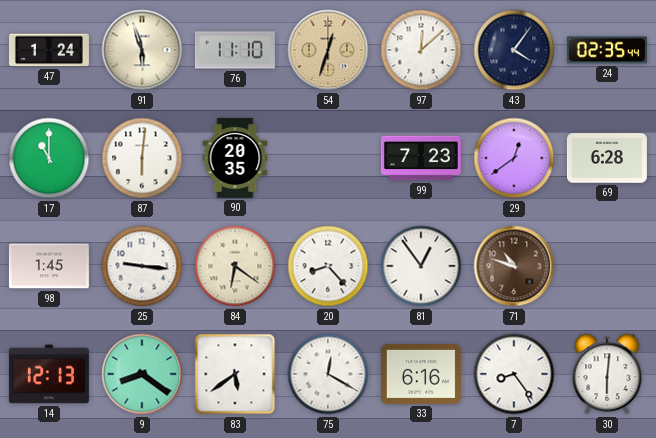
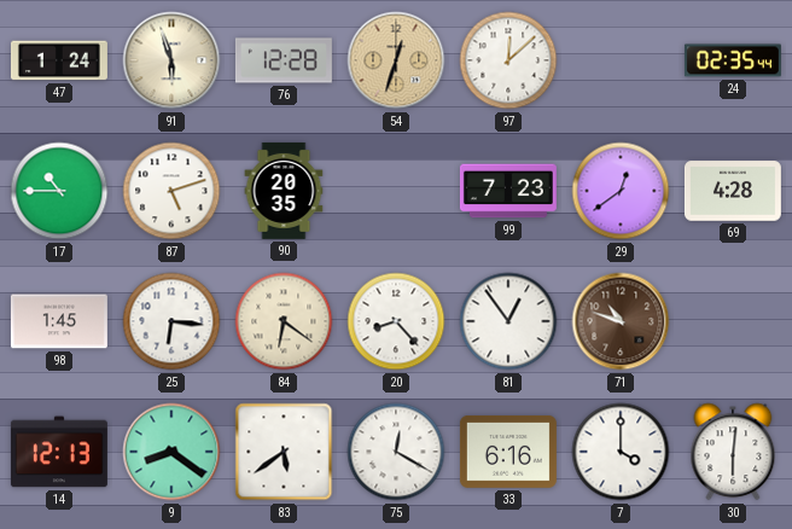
76: 11:10 -> 12:28 (284, 60)
43: 4:06 -> none (514, 50)
17: 11:00 -> 10:45 (59, 191)
87: 6:01 -> 5:12 (171, 191)
69: 6:28 -> 4:28 (733, 191)
25: 9:16 -> 6:16 (171, 321)
7: 8:24 -> 4:00 (621, 452)
